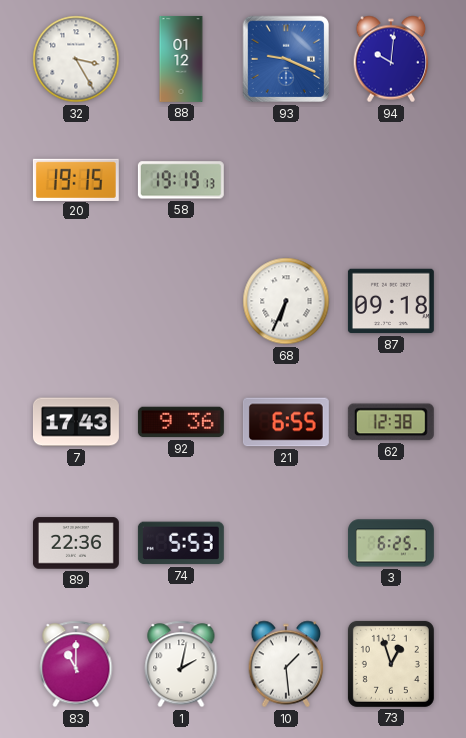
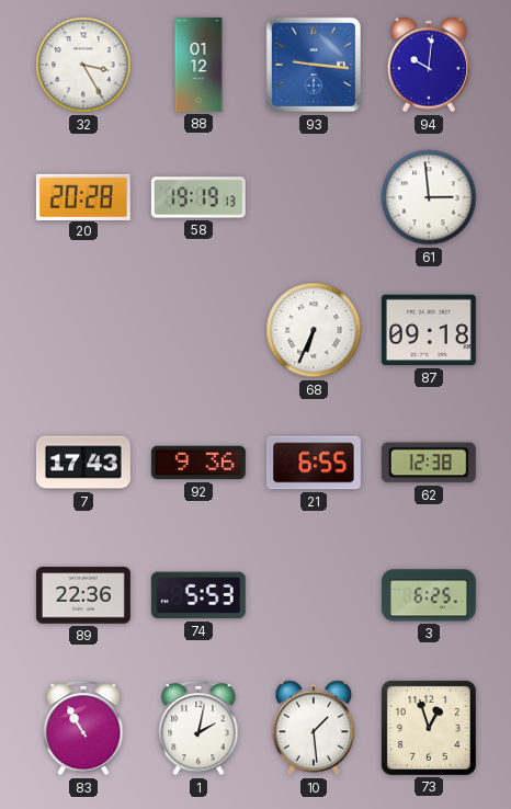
93: 9:19 -> 9:16 (314, 65)
20: 19:15 -> 20:28 (83, 196)
61: none -> 2:59 (429, 197)
83: 11:00 -> 10:55 (83, 728)
